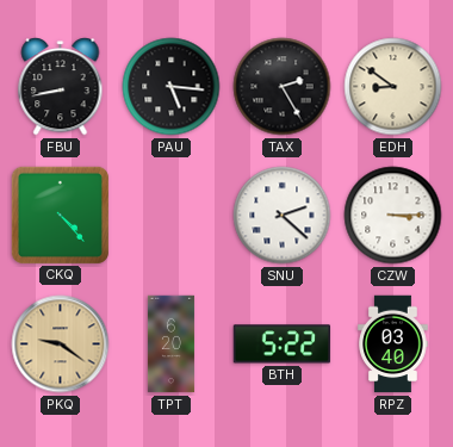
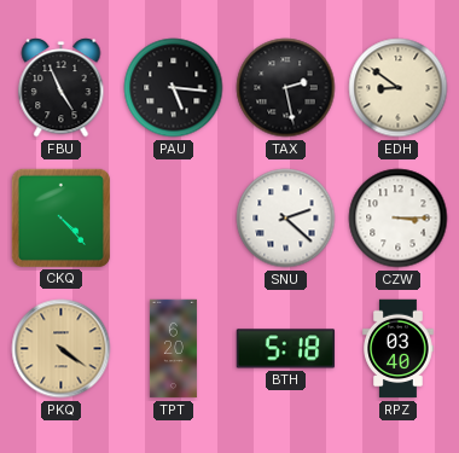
FBU: 8:43 -> 4:56 (62, 88)
TAX: 2:25 -> 2:28 (286, 88)
PKQ: 9:21 -> 4:21 (62, 349)
BTH: 5:22 -> 5:18 (286, 349)
